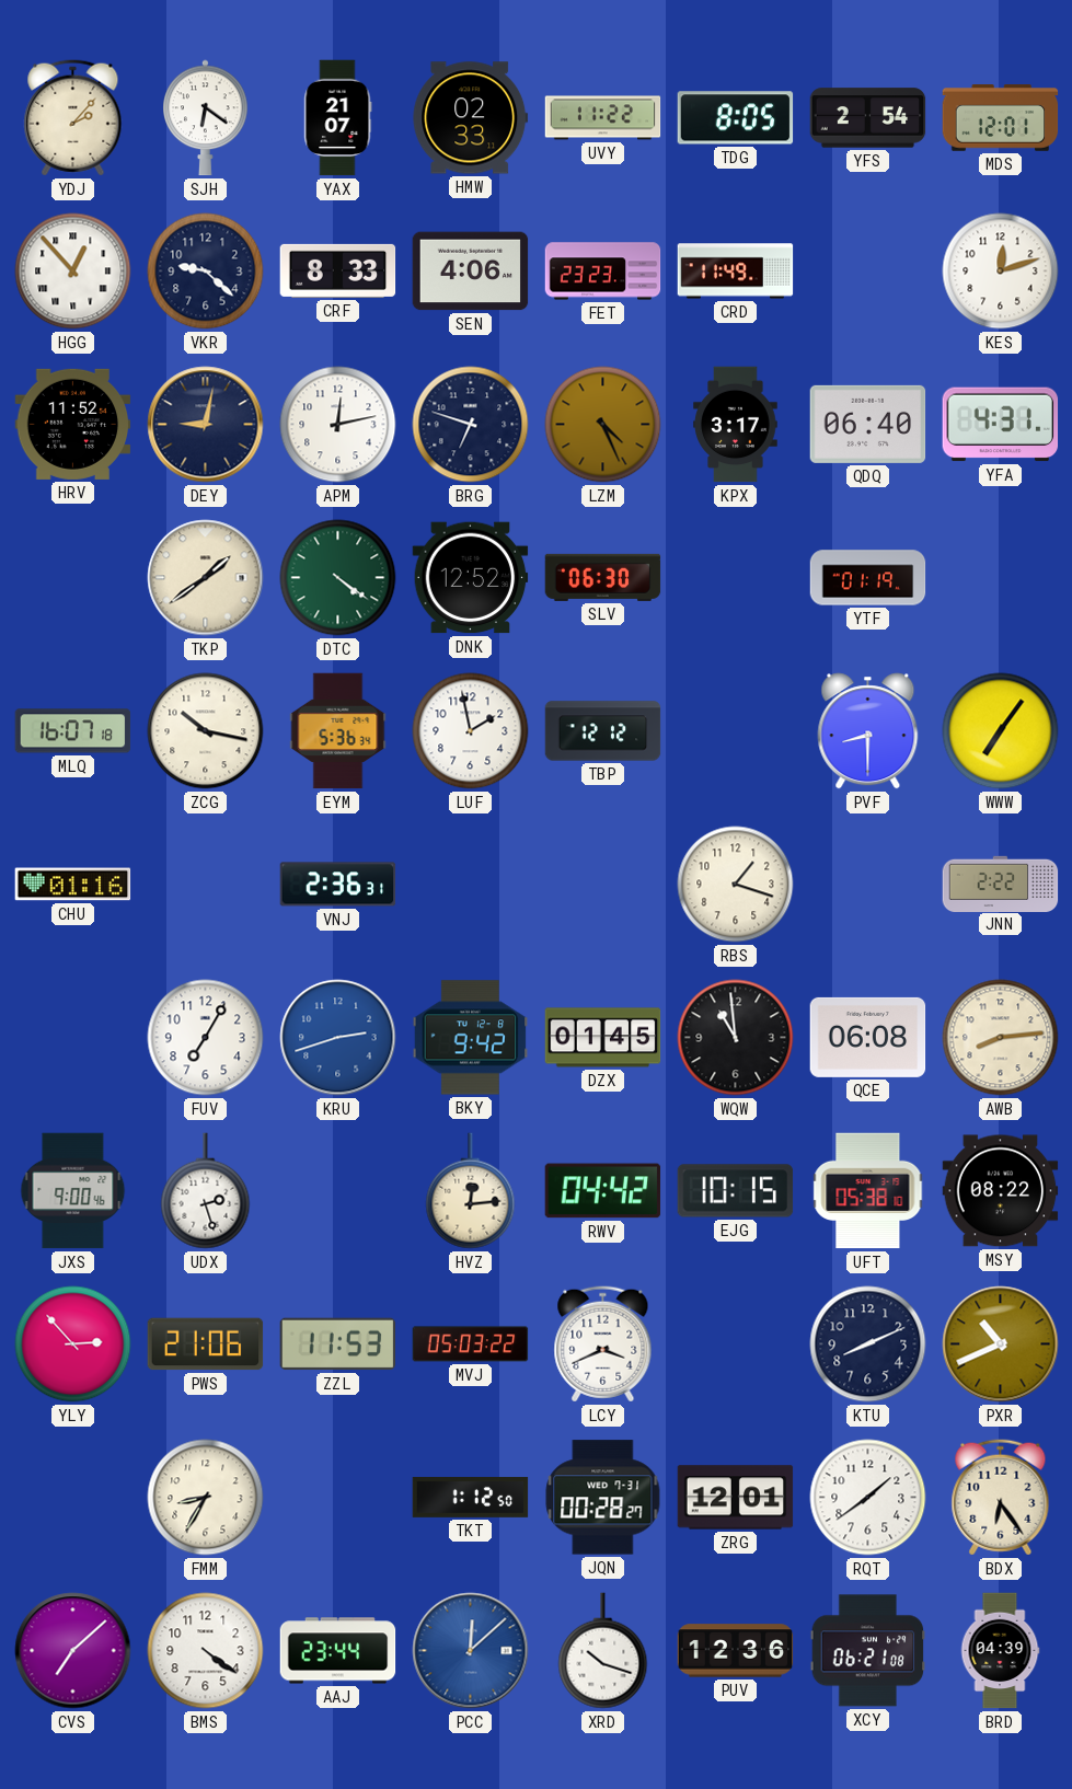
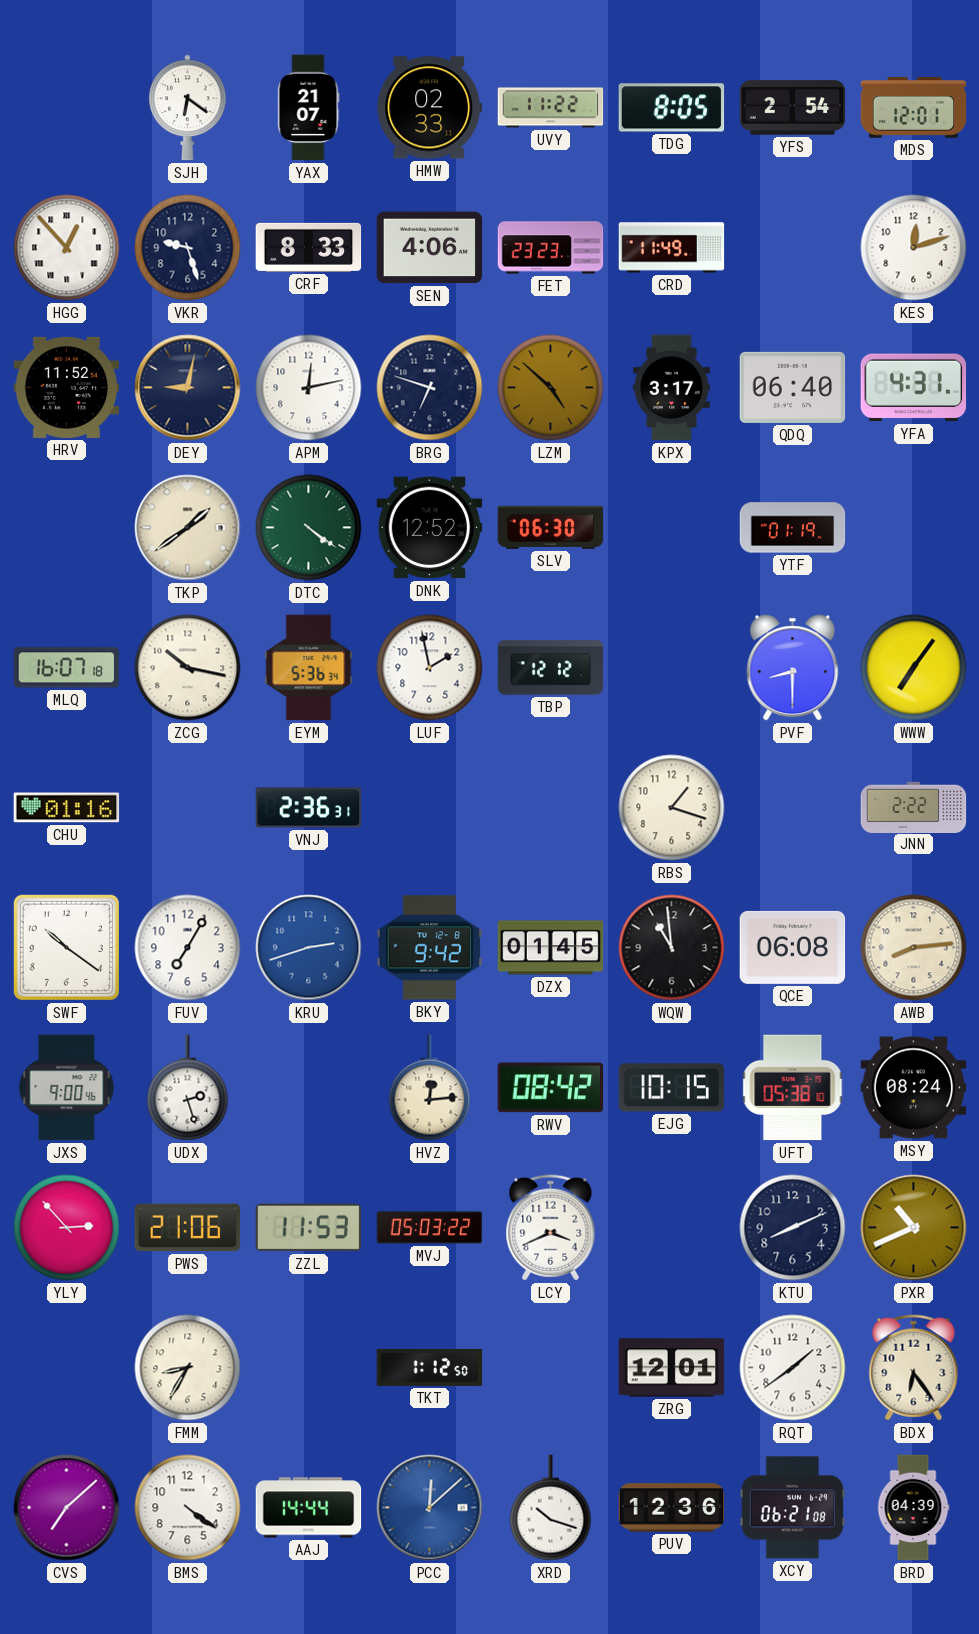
YDJ: 2:07 -> none (73, 118)
VKR: 9:22 -> 9:27 (188, 248)
LZM: 4:26 -> 4:52 (551, 388)
SWF: none -> 10:21 (66, 947)
RWV: 04:42 -> 08:42 (551, 1088)
MSY: 08:22 -> 08:24 (914, 1088)
JQN: 00:28 -> none (603, 1498)
AAJ: 23:44 -> 14:44 (309, 1508)
